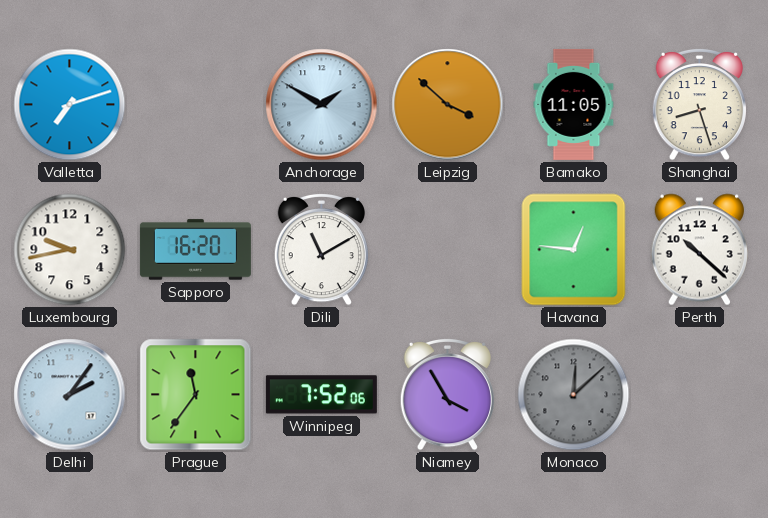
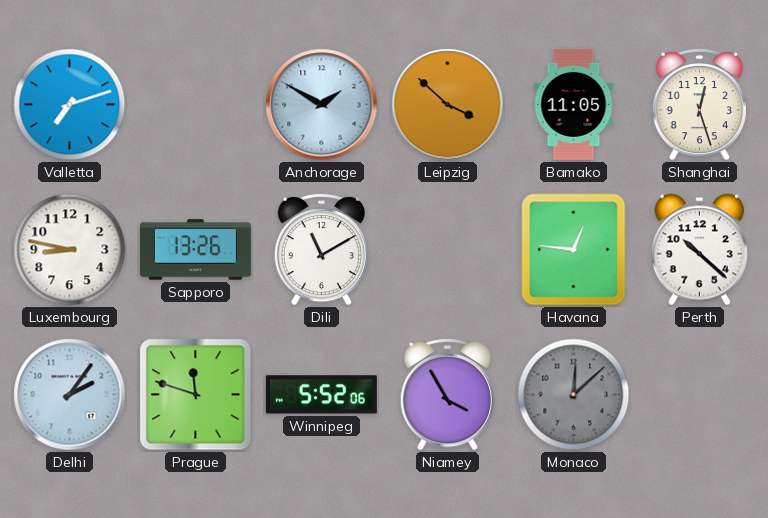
Shanghai: 8:27 -> 12:27 (699, 104)
Luxembourg: 9:43 -> 8:47 (70, 250)
Sapporo: 16:20 -> 13:26 (195, 250)
Prague: 11:36 -> 11:48 (196, 395)
Winnipeg: 7:52 -> 5:52 (321, 395)
